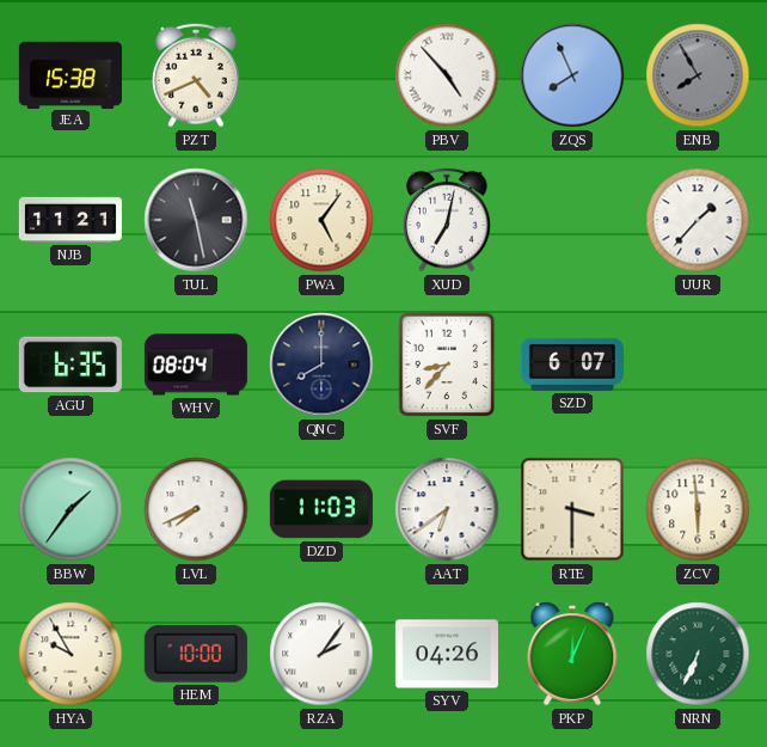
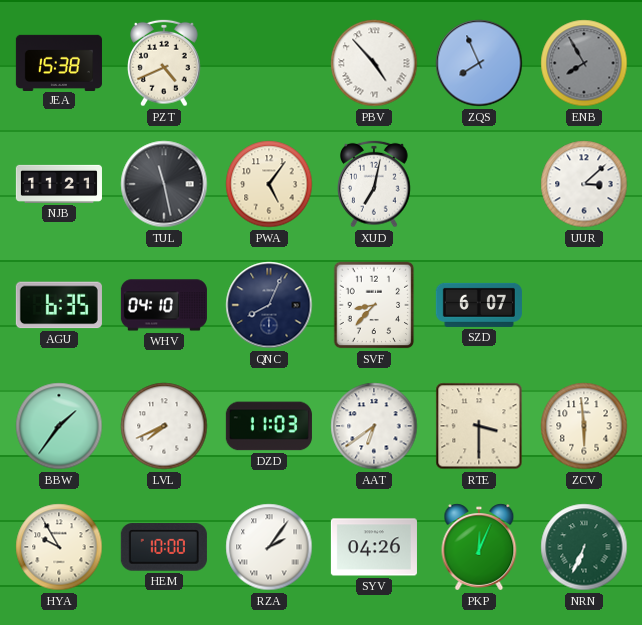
UUR: 1:37 -> 3:08 (584, 184)
WHV: 08:04 -> 04:10 (164, 305)
QNC: 8:00 -> 8:04 (269, 305)
